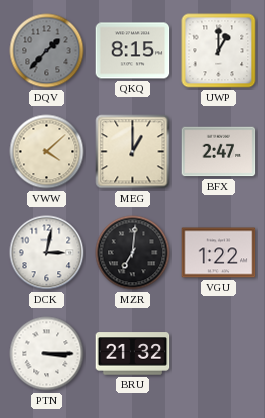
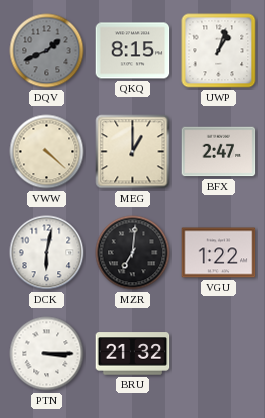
DQV: 1:37 -> 1:41 (47, 51)
UWP: 1:00 -> 1:03 (219, 51)
VWW: 4:08 -> 4:22 (47, 152)
DCK: 3:02 -> 6:02 (47, 253)
